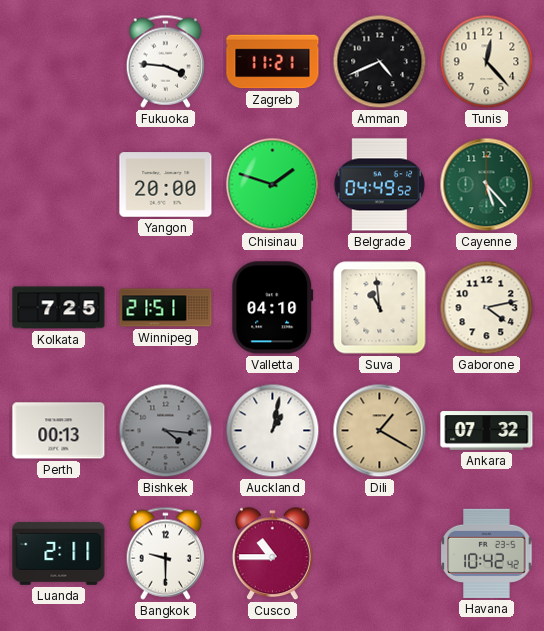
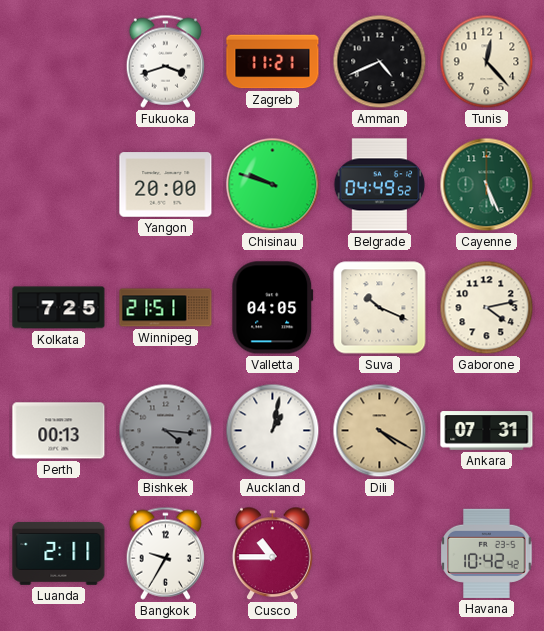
Fukuoka: 3:46 -> 3:42 (165, 61)
Chisinau: 1:48 -> 9:48 (273, 185)
Cayenne: 5:23 -> 5:26 (487, 185)
Valletta: 04:10 -> 04:05 (273, 308)
Suva: 10:59 -> 10:19 (380, 308)
Dili: 1:20 -> 4:20 (380, 431)
Ankara: 07:32 -> 07:31 (487, 431)
Bangkok: 9:30 -> 9:35 (165, 553)
